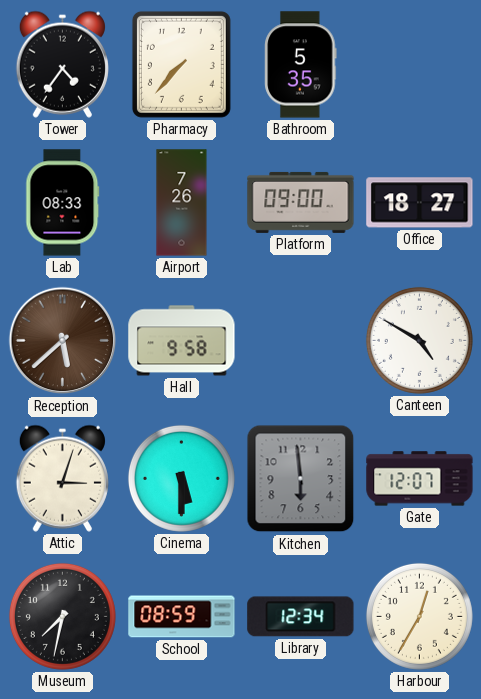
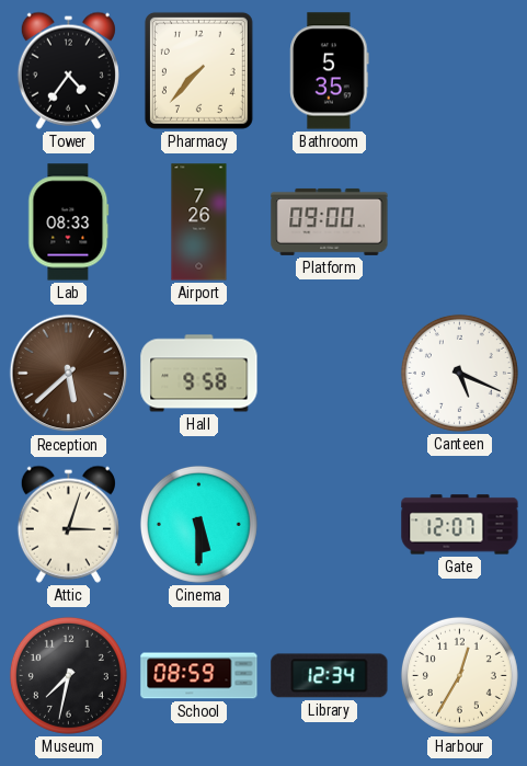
Office: 18:27 -> none (420, 203)
Canteen: 4:50 -> 5:19 (459, 373)
Kitchen: 5:59 -> none (301, 479)
